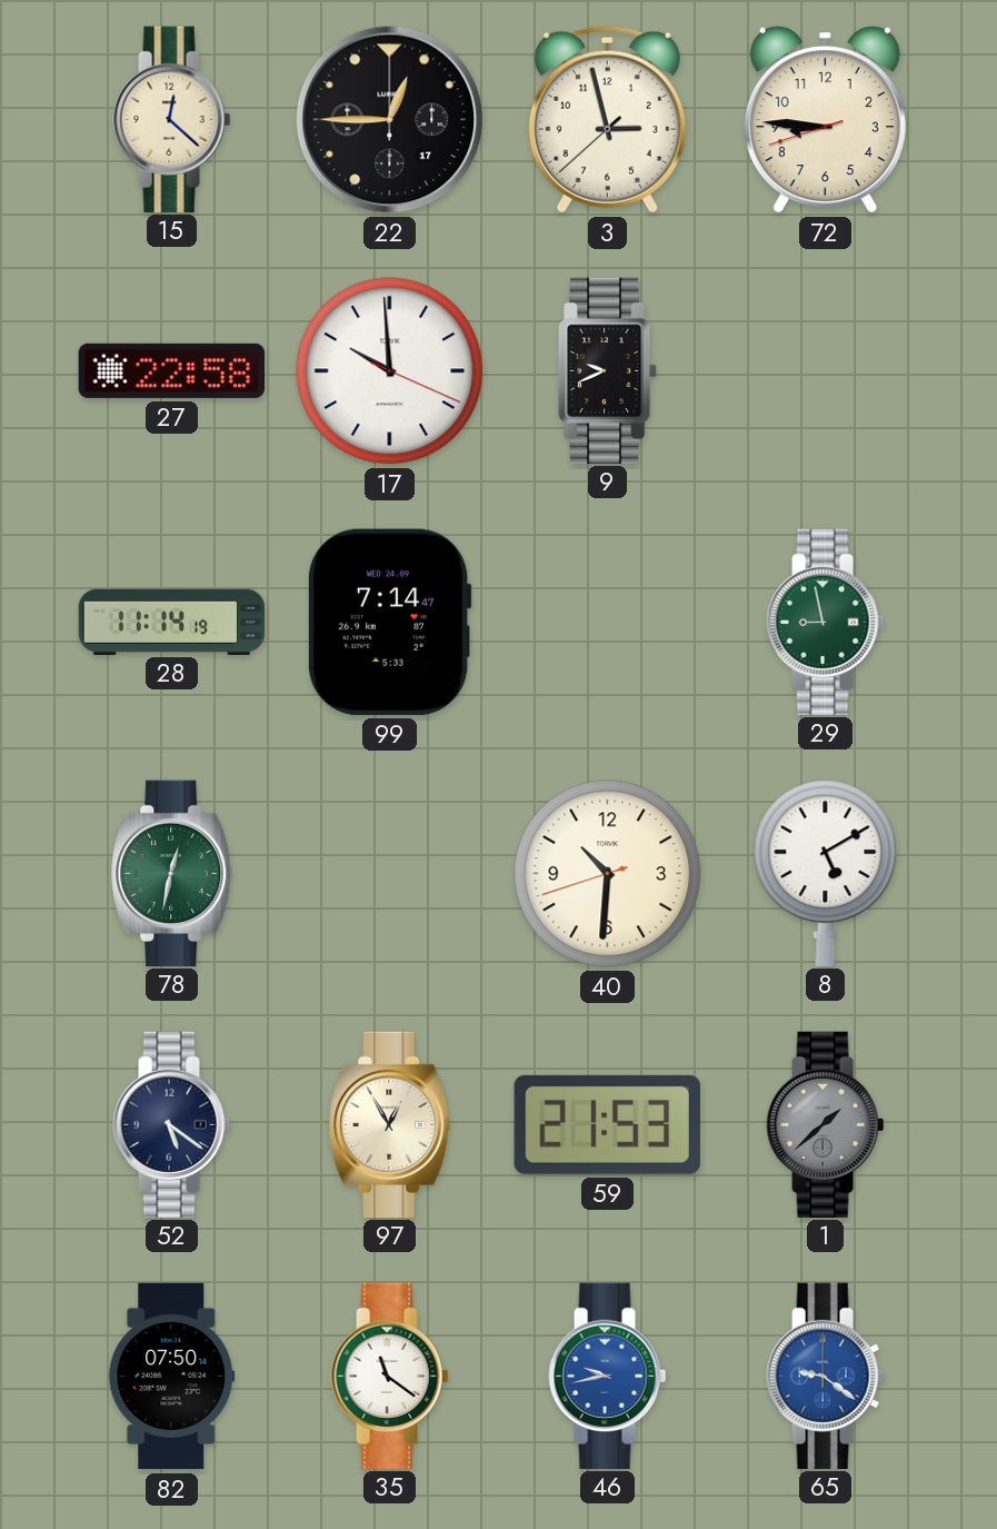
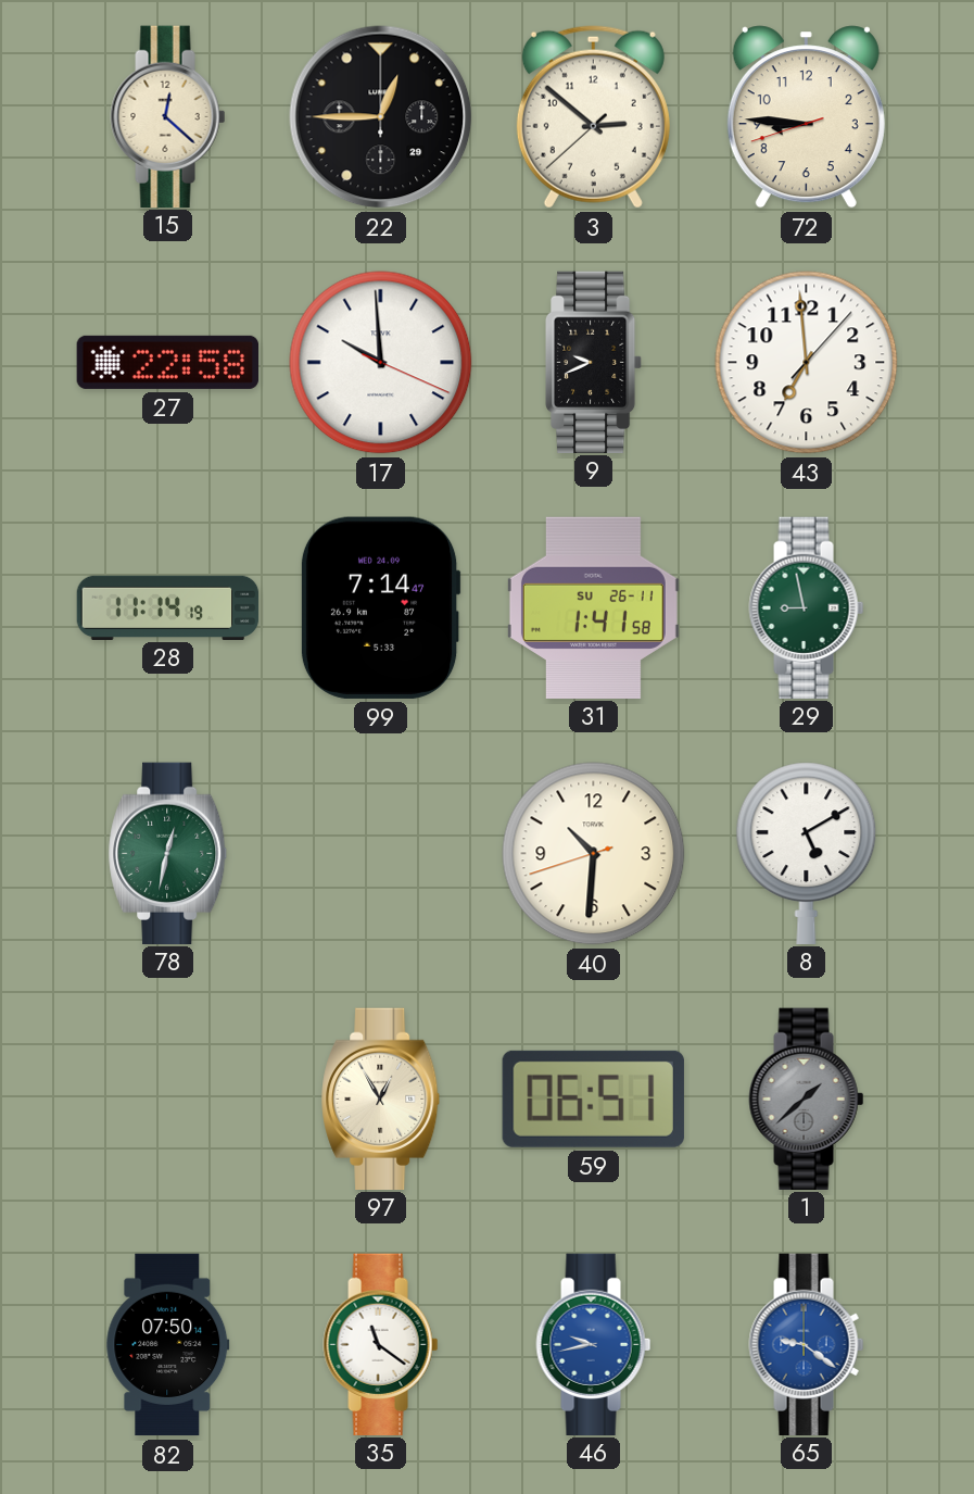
22 date: 17 -> 29 (381, 117)
3: 2:57 -> 2:51 (593, 117)
43: none -> 6:59 (807, 363)
31: none -> 1:41 (593, 607)
52: 5:21 -> none (172, 1124)
59: 21:53 -> 06:51 (593, 1098)
